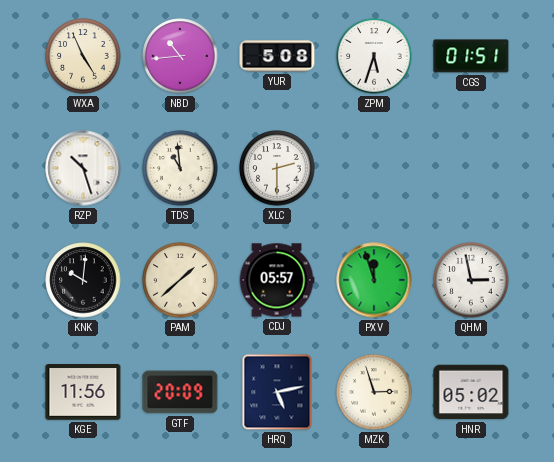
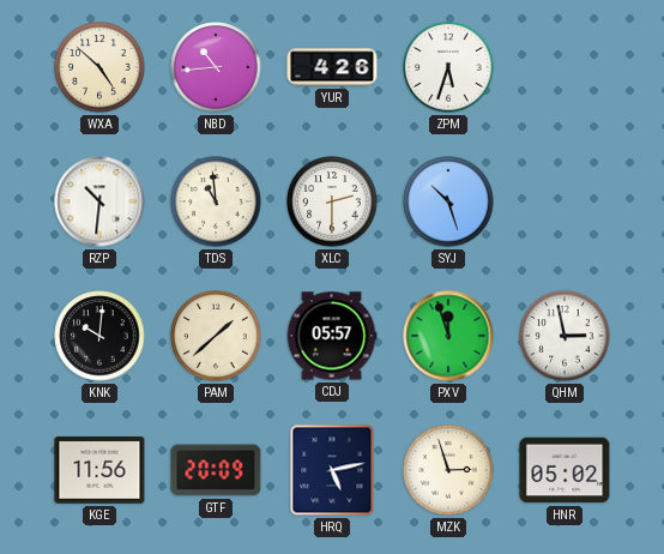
WXA: 4:56 -> 4:52 (99, 67)
YUR: 5:08 -> 4:26 (332, 67)
CGS: 01:51 -> none (471, 56)
RZP: 10:27 -> 10:31 (99, 201)
SYJ: none -> 10:27 (448, 201)
